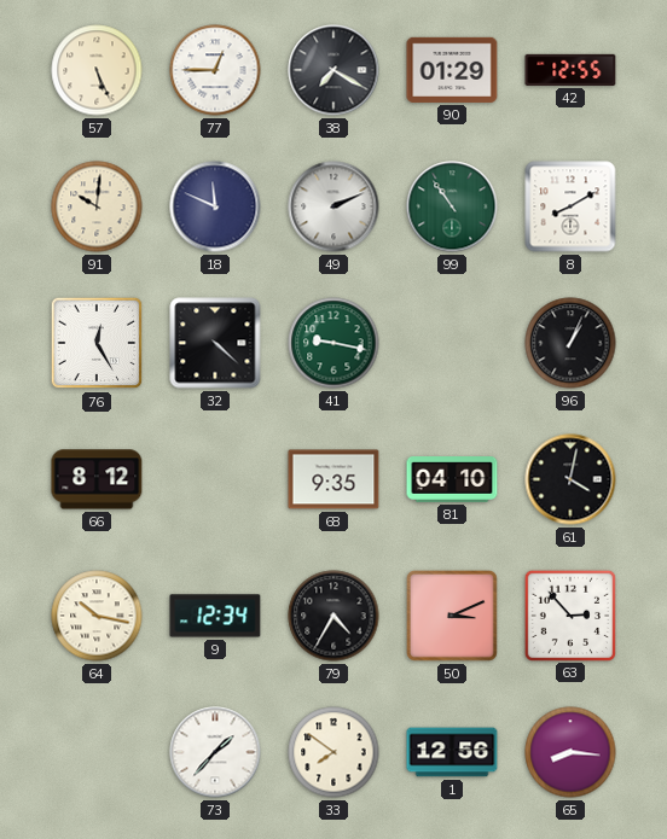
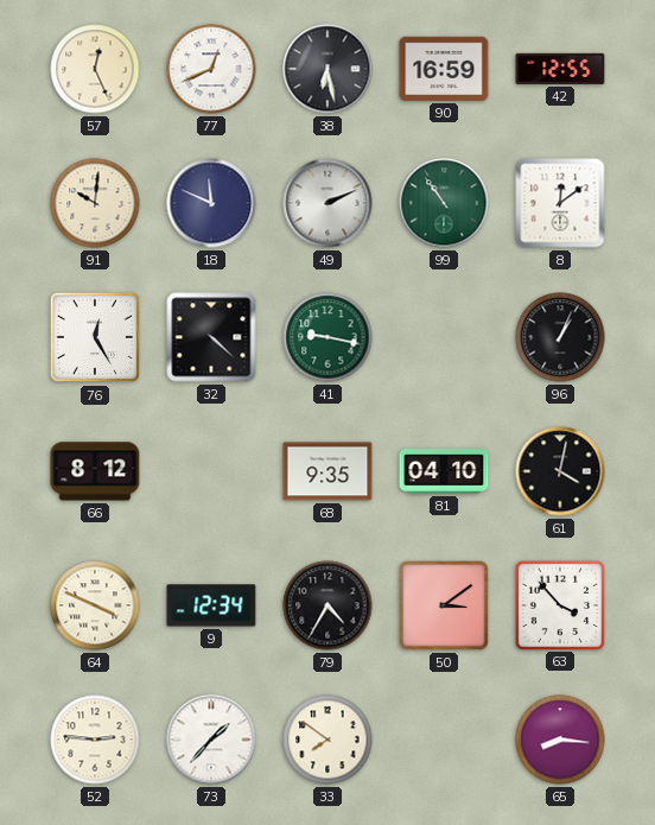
57: 5:26 -> 12:26 (95, 69)
77: 12:45 -> 12:41 (211, 69)
38: 7:20 -> 6:28 (327, 69)
90: 01:29 -> 16:59 (444, 69)
8: 8:10 -> 12:09 (560, 203)
64: 10:17 -> 3:49 (95, 605)
50: 3:11 -> 3:09 (445, 607)
63: 2:53 -> 3:53 (559, 604)
52: none -> 2:46 (95, 740)
1: 12:56 -> none (452, 752)
